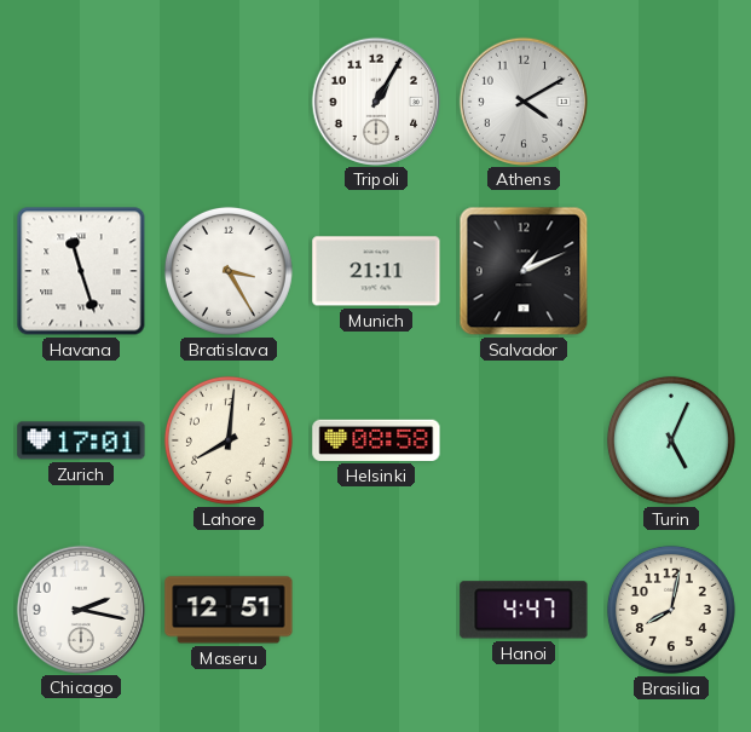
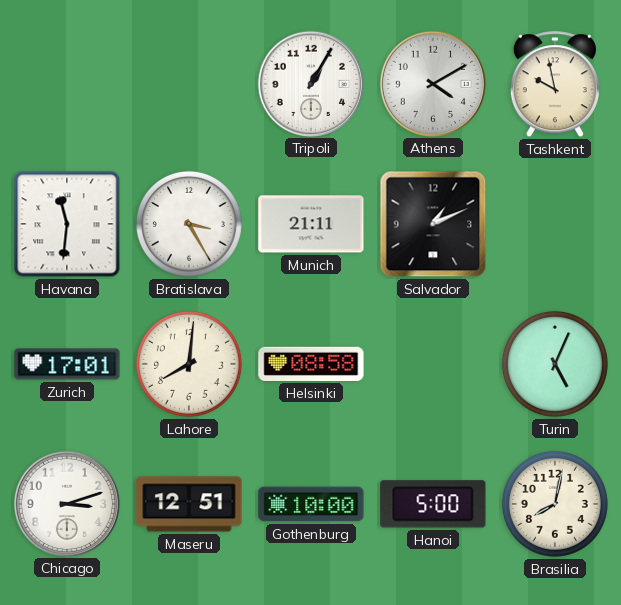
Tashkent: none -> 9:58 (555, 85)
Havana: 11:27 -> 11:31 (67, 224)
Chicago: 2:17 -> 3:12 (66, 503)
Gothenburg: none -> 10:00 (311, 504)
Hanoi: 4:47 -> 5:00 (433, 504)
